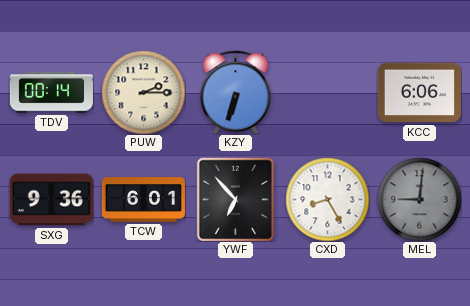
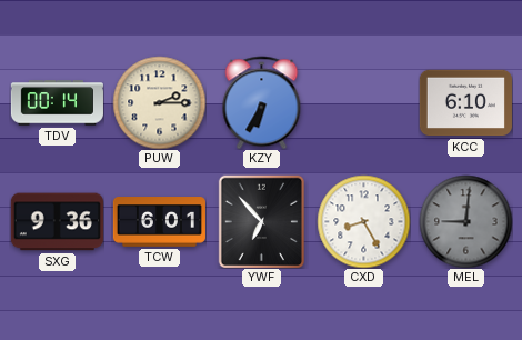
KZY: 6:33 -> 6:35 (262, 102)
KCC: 6:06 -> 6:10 (465, 103)
